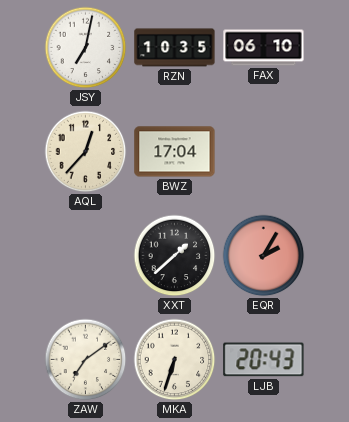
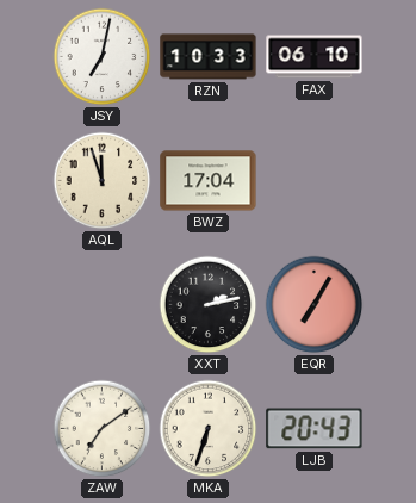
RZN: 10:35 -> 10:33 (209, 57)
AQL: 12:37 -> 11:57 (103, 181)
XXT: 1:38 -> 2:13 (209, 305)
EQR: 2:05 -> 7:05 (315, 305)
